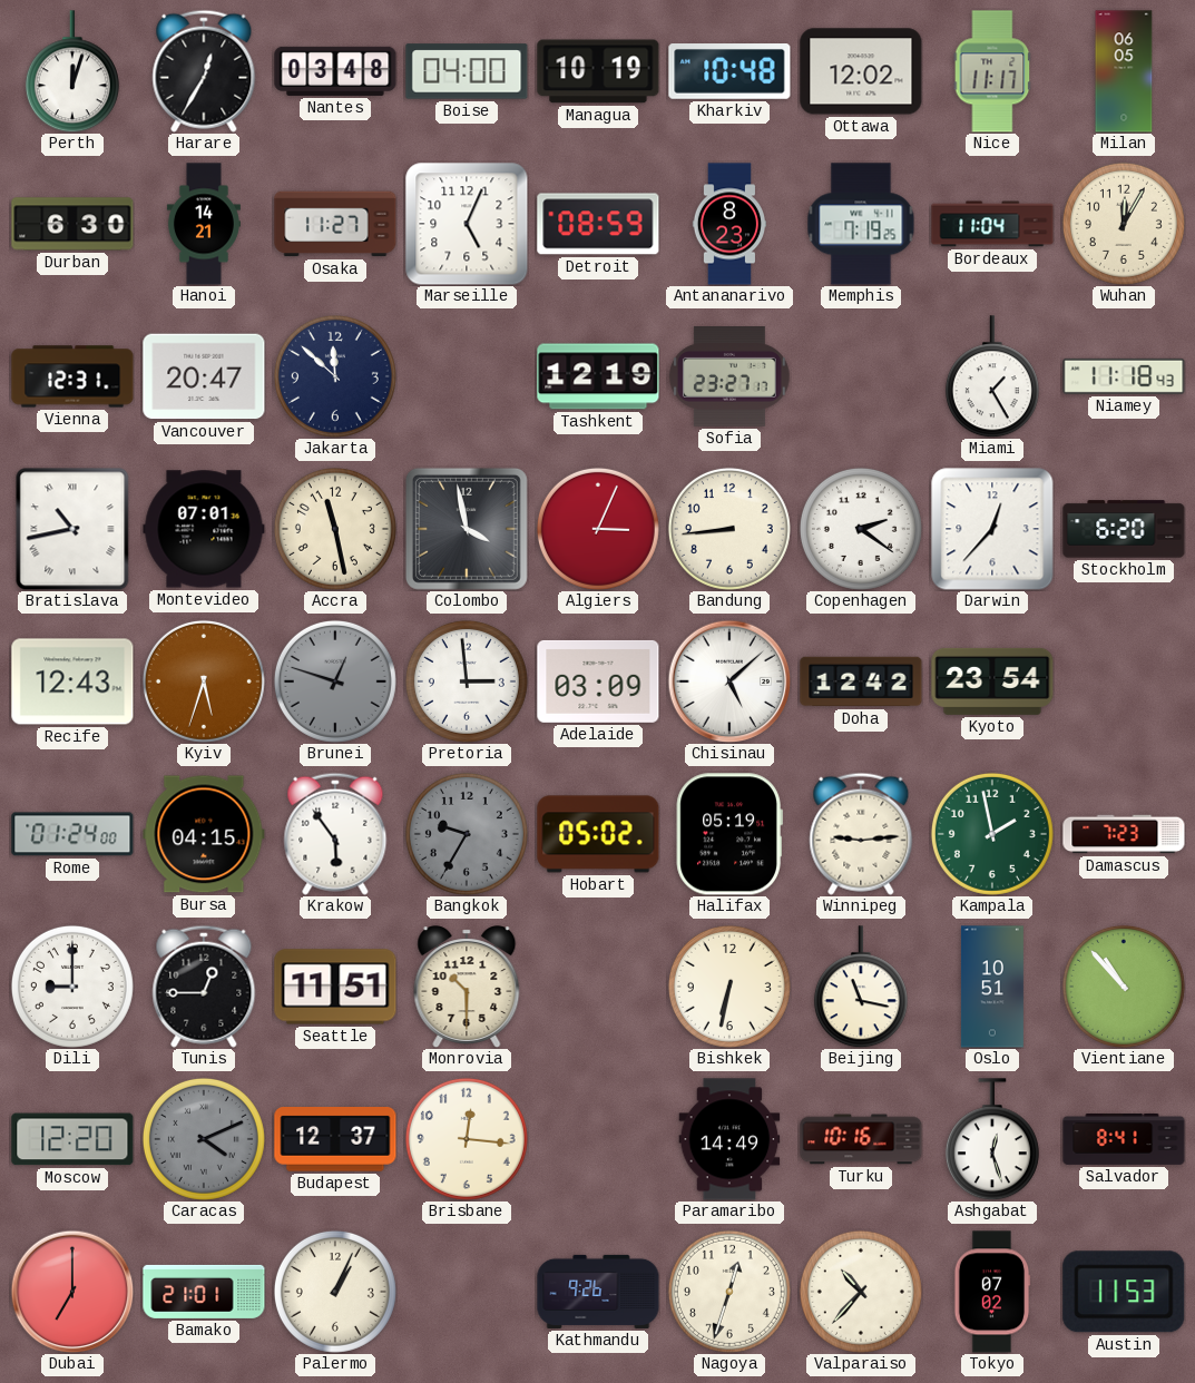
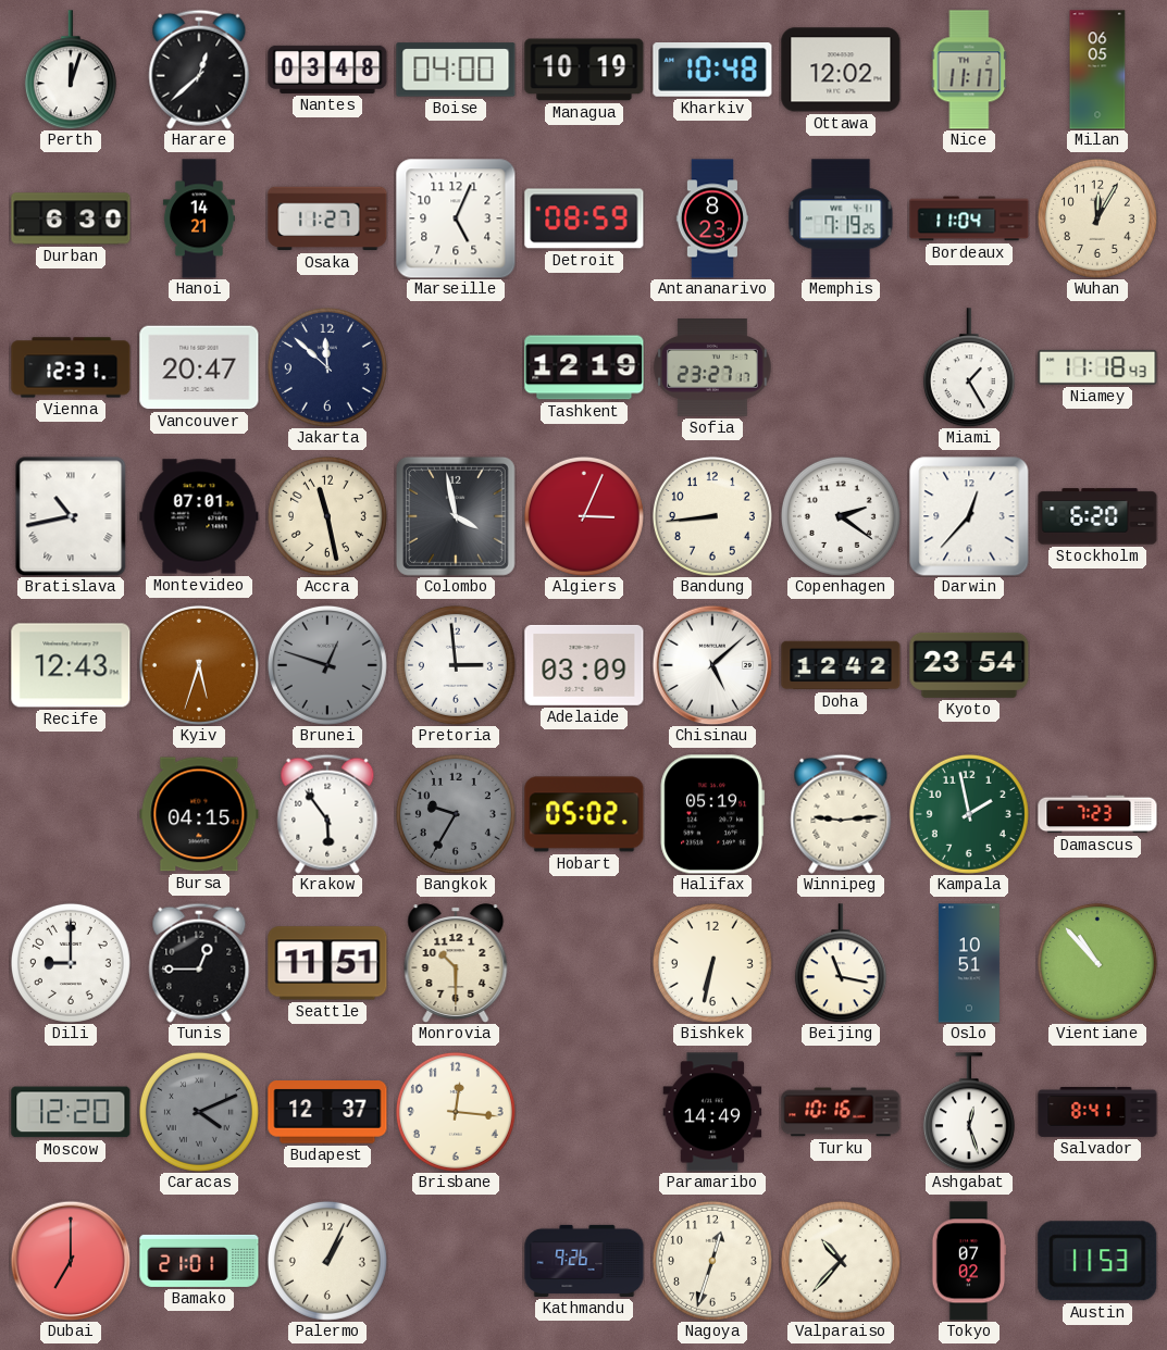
Harare: 12:35 -> 12:38 (199, 70)
Rome: 01:24 -> none (72, 834)
